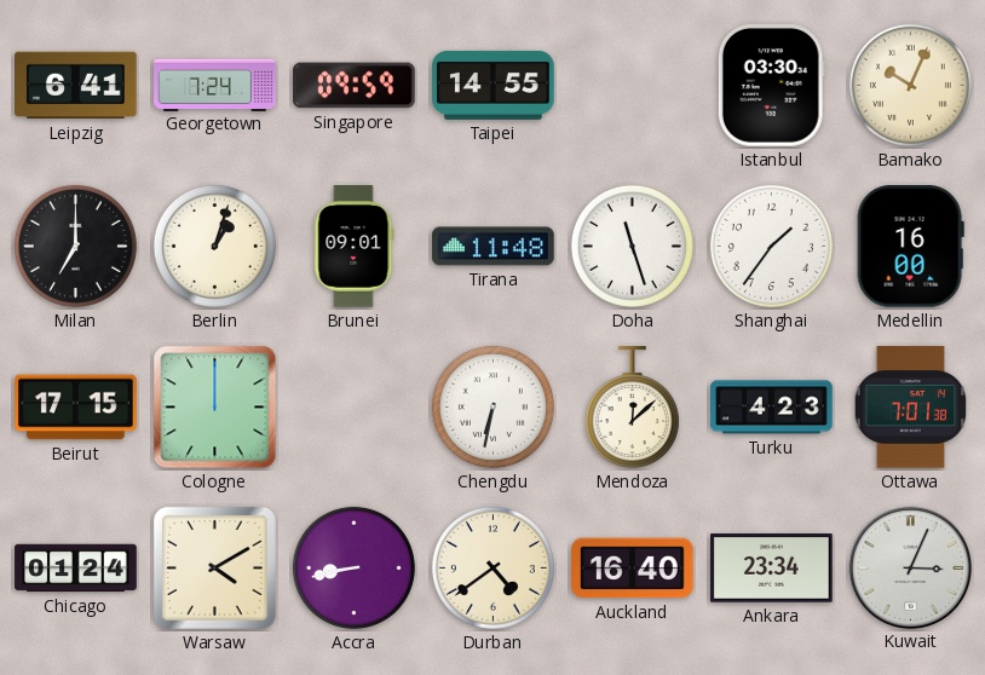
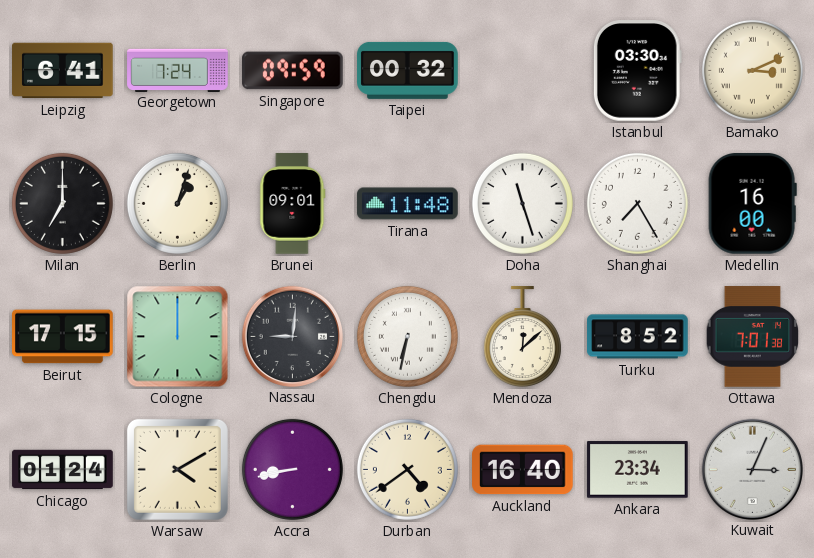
Taipei: 14:55 -> 00:32 (408, 70)
Bamako: 10:04 -> 3:11 (752, 70)
Shanghai: 1:36 -> 7:25 (637, 203)
Nassau: none -> 9:01 (292, 336)
Turku: 4:23 -> 8:52 (638, 337)
